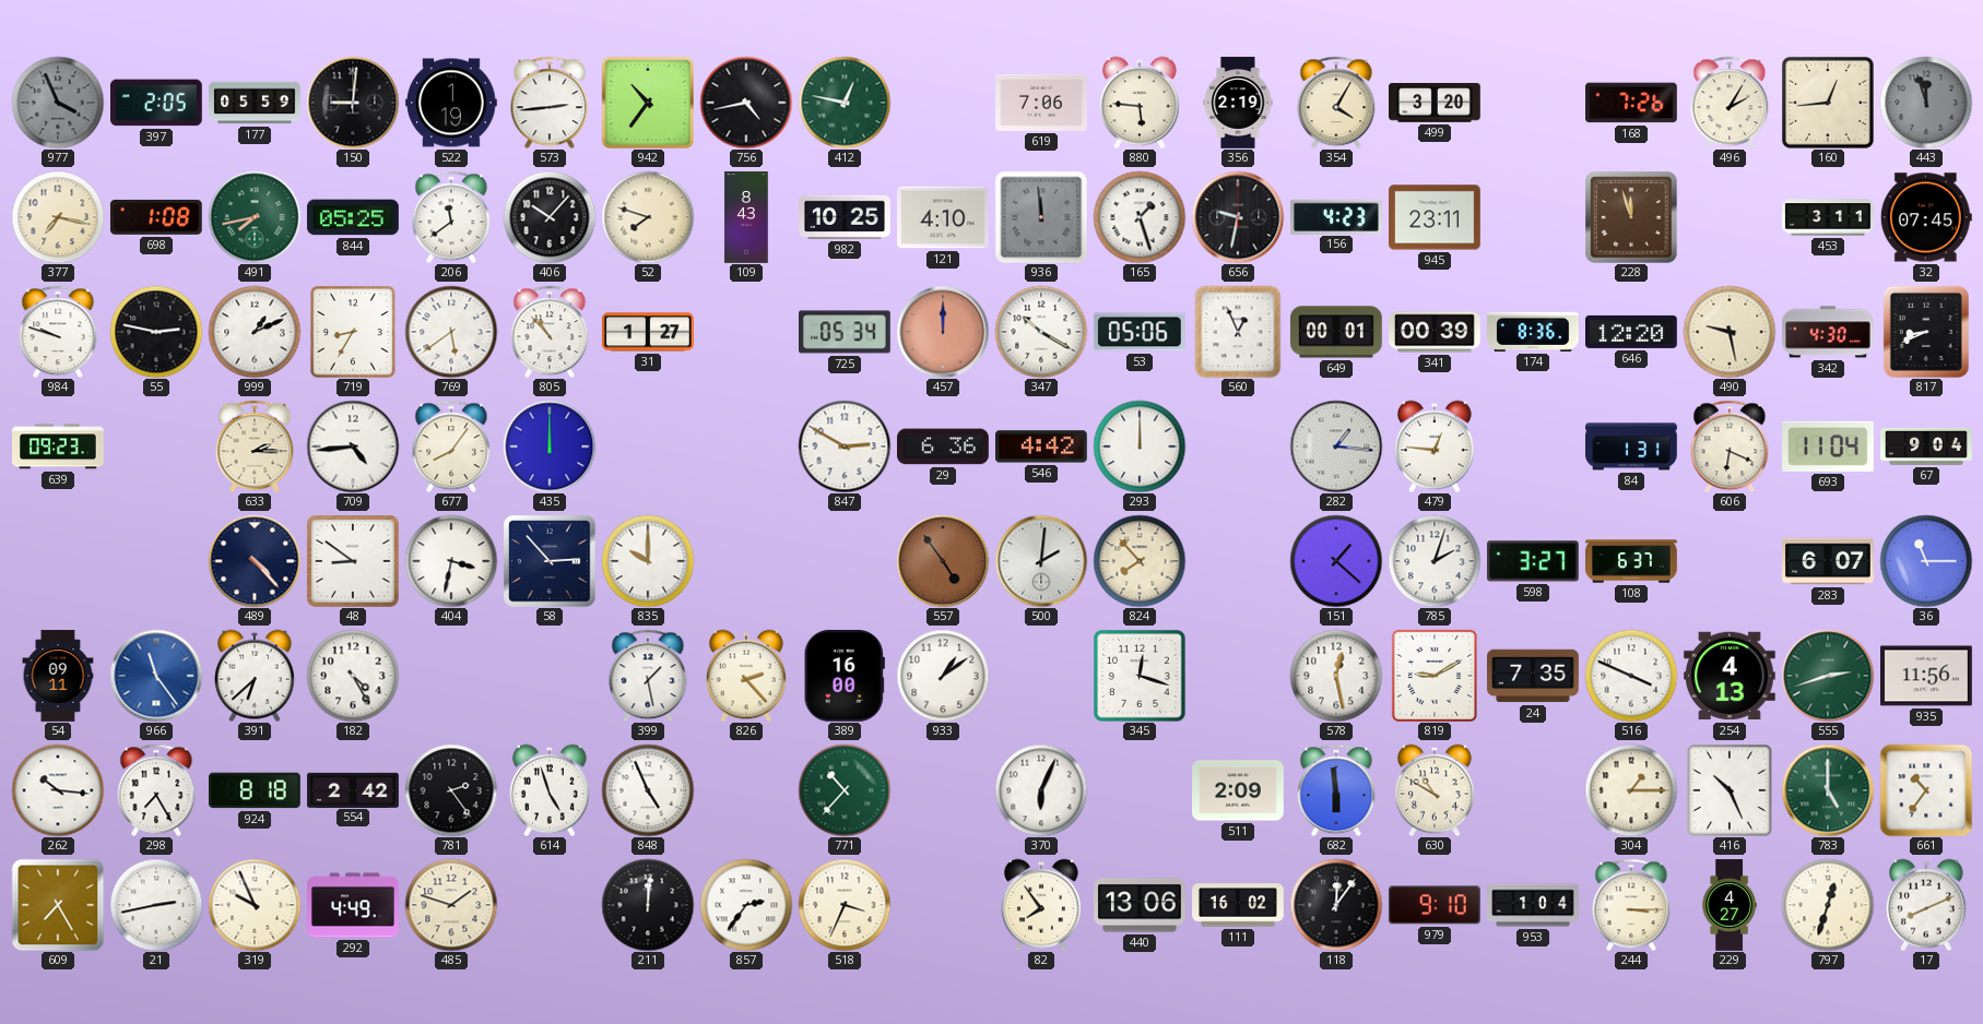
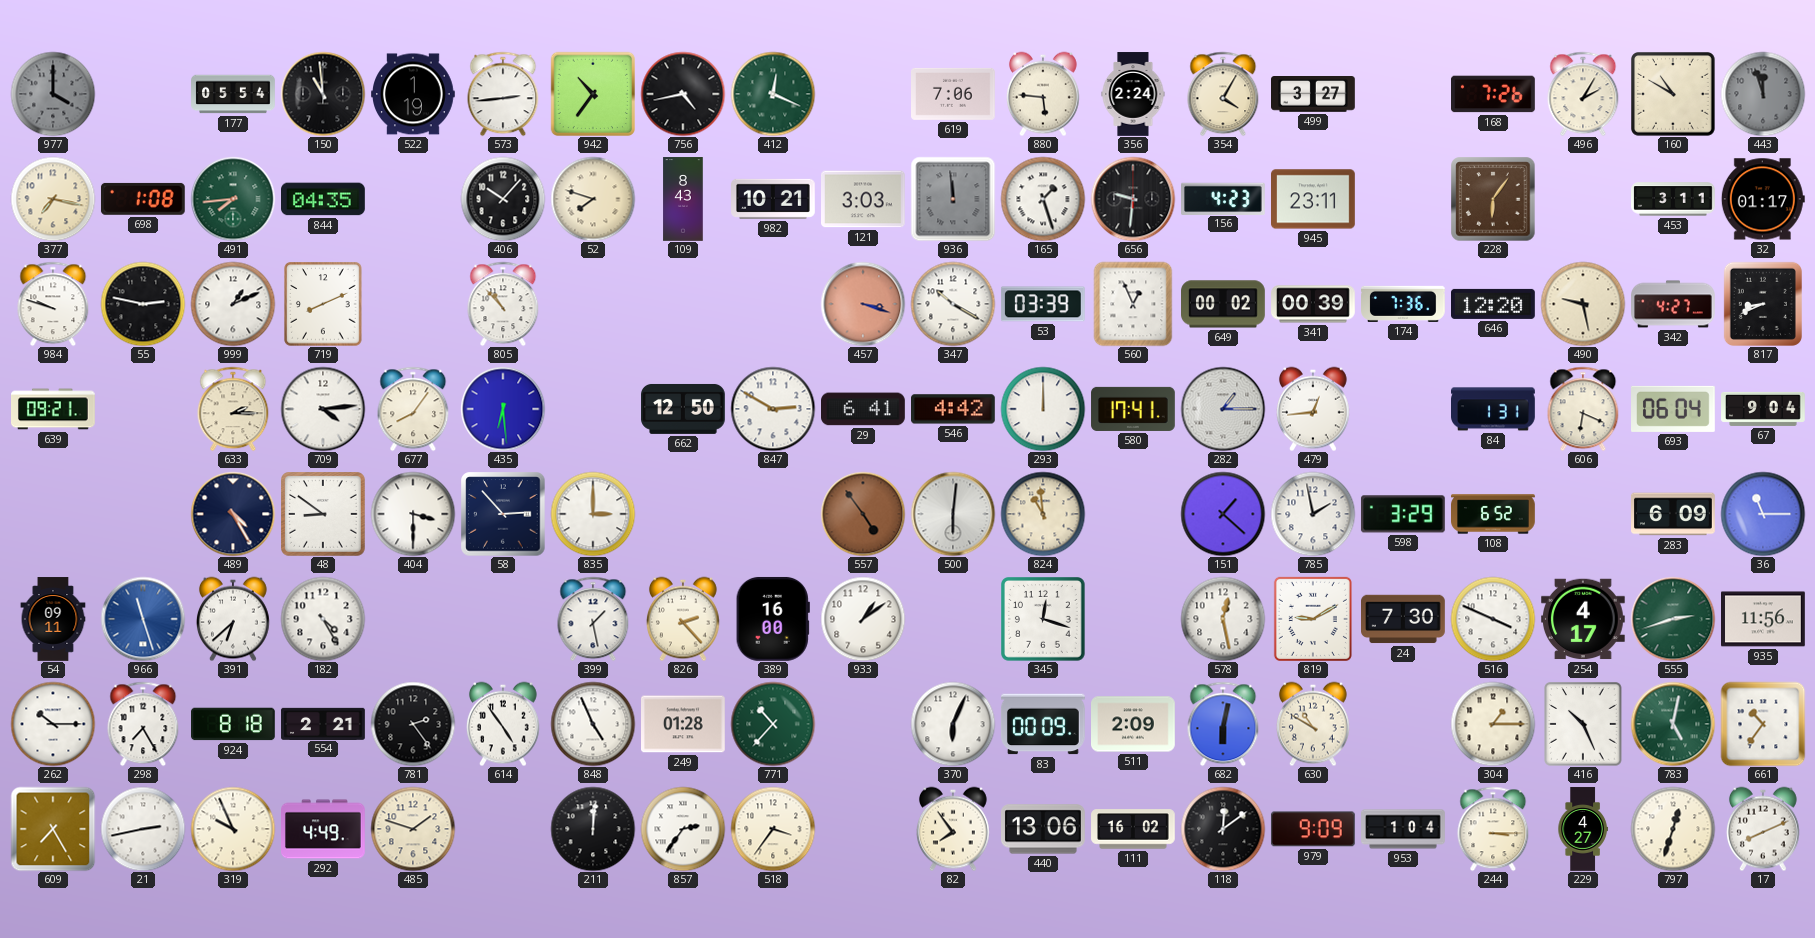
977: 3:56 -> 4:00 (53, 94)
397: 2:05 -> none (157, 103)
177: 05:59 -> 05:54 (233, 94)
150: 9:01 -> 10:59 (323, 94)
412: 12:47 -> 12:19 (773, 94)
356: 2:19 -> 2:24 (1133, 94)
499: 3:20 -> 3:27 (1314, 95)
160: 12:44 -> 10:50 (1674, 95)
491: 7:43 -> 7:44 (233, 199)
844: 05:25 -> 04:35 (324, 199)
206: 11:39 -> none (451, 217)
982: 10:25 -> 10:21 (774, 199)
121: 4:10 -> 3:03 (864, 199)
656: 9:32 -> 9:31 (1133, 199)
228: 11:57 -> 6:06 (1493, 199)
32: 07:45 -> 01:17 (1763, 199)
719: 8:35 -> 8:11 (323, 304)
769: 5:39 -> none (451, 332)
31: 1:27 -> none (649, 332)
725: 05:34 -> none (846, 332)
457: 12:00 -> 3:18 (863, 304)
53: 05:06 -> 03:39 (1043, 304)
649: 00:01 -> 00:02 (1223, 304)
174: 8:36 -> 7:36 (1404, 304)
342: 4:30 -> 4:27 (1673, 304)
639: 09:23 -> 09:21 (54, 409)
709: 4:44 -> 4:14 (323, 409)
435: 12:00 -> 6:29 (503, 409)
662: none -> 12:50 (683, 409)
29: 6:36 -> 6:41 (864, 409)
580: none -> 17:41 (1133, 409)
282: 1:16 -> 1:15 (1223, 409)
479: 12:46 -> 12:44 (1313, 409)
693: 11:04 -> 06:04 (1674, 409)
489: 4:23 -> 4:25 (233, 514)
404: 3:32 -> 3:30 (413, 514)
835: 10:00 -> 3:00 (593, 514)
500: 2:01 -> 6:01 (953, 514)
824: 7:53 -> 10:59 (1043, 514)
785: 2:03 -> 1:58 (1313, 514)
598: 3:27 -> 3:29 (1403, 514)
108: 6:37 -> 6:52 (1494, 514)
283: 6:07 -> 6:09 (1674, 514)
966: 11:24 -> 11:27 (143, 619)
24: 7:35 -> 7:30 (1404, 619)
254: 4:13 -> 4:17 (1584, 619)
262: 10:16 -> 10:15 (53, 724)
554: 2:42 -> 2:21 (323, 723)
614: 4:57 -> 4:54 (503, 724)
249: none -> 01:28 (684, 724)
83: none -> 00:09 (1044, 724)
682: 5:59 -> 6:02 (1223, 724)
783: 5:00 -> 5:02 (1673, 724)
518: 3:34 -> 3:36 (773, 829)
118: 12:06 -> 12:09 (1223, 829)
979: 9:10 -> 9:09 (1313, 829)
